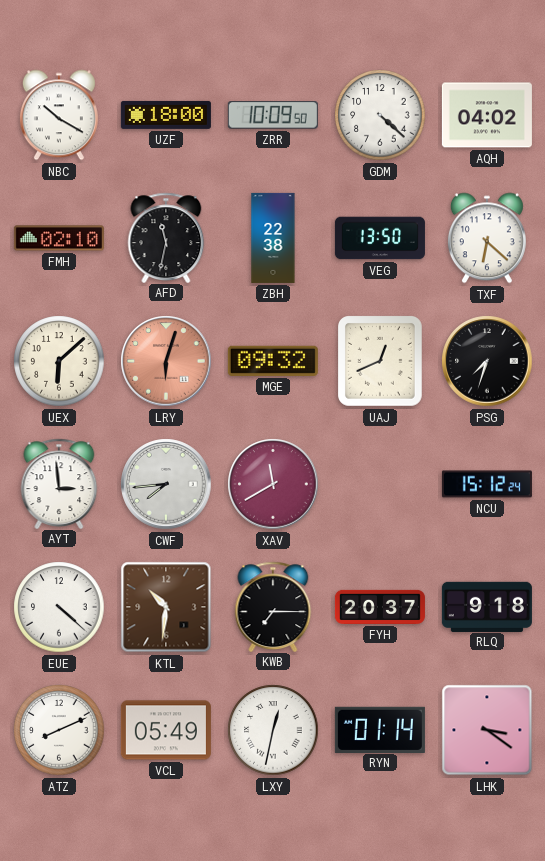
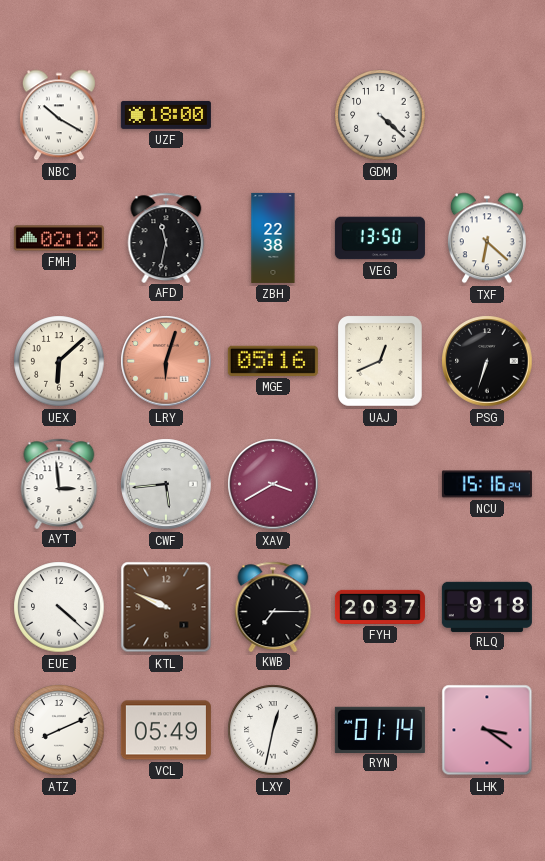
ZRR: 10:09 -> none (273, 115)
AQH: 04:02 -> none (487, 115)
FMH: 02:10 -> 02:12 (59, 238)
MGE: 09:32 -> 05:16 (273, 361)
PSG: 7:33 -> 6:33 (487, 361)
CWF: 7:44 -> 5:44 (166, 484)
XAV: 11:40 -> 3:40 (273, 484)
NCU: 15:12 -> 15:16 (487, 484)
KTL: 10:31 -> 9:49 (166, 607)
